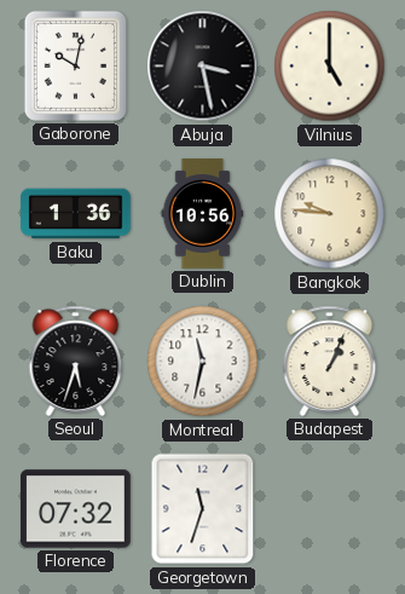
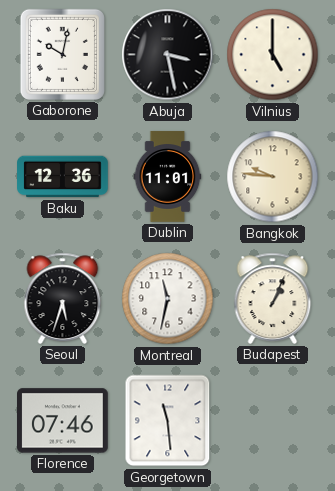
Baku: 1:36 -> 12:36 (63, 177)
Dublin: 10:56 -> 11:01 (168, 177)
Florence: 07:32 -> 07:46 (63, 421)
Georgetown: 11:33 -> 11:29 (168, 421)
